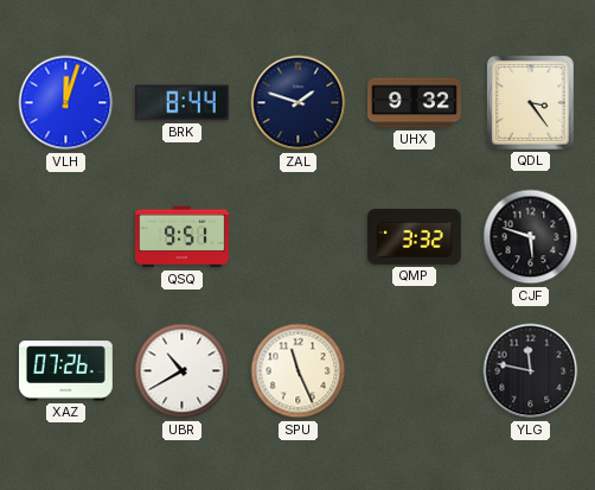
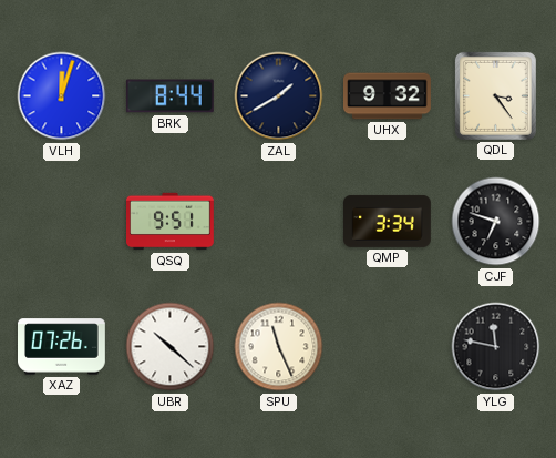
ZAL: 1:48 -> 1:40 (279, 96)
QMP: 3:32 -> 3:34 (388, 221)
CJF: 5:48 -> 6:48 (496, 222)
UBR: 10:40 -> 10:22 (171, 347)
